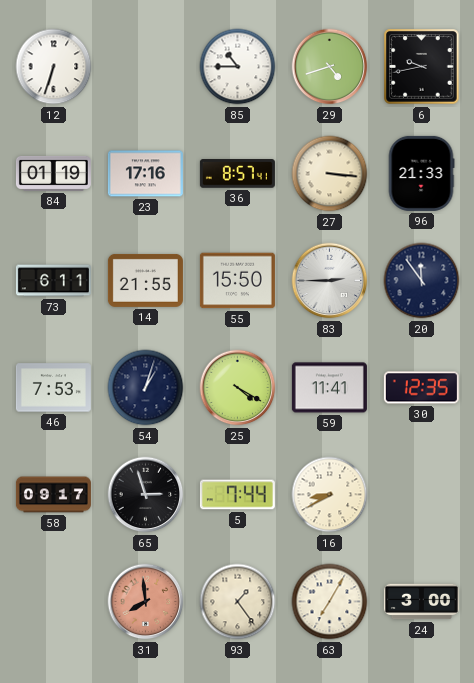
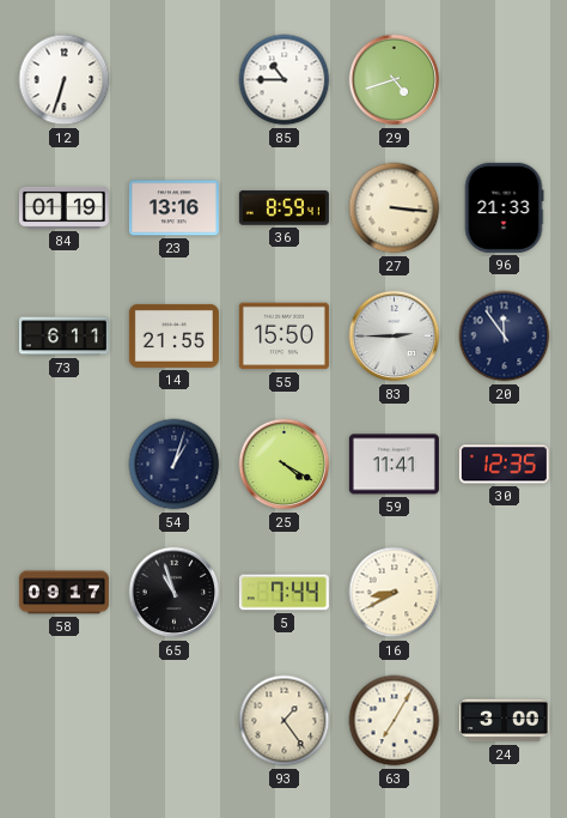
6: 9:43 -> none (422, 67)
23: 17:16 -> 13:16 (173, 208)
36: 8:57 -> 8:59 (283, 208)
46: 7:53 -> none (53, 388)
65: 2:57 -> 10:57 (175, 593)
31: 7:59 -> none (146, 602)
